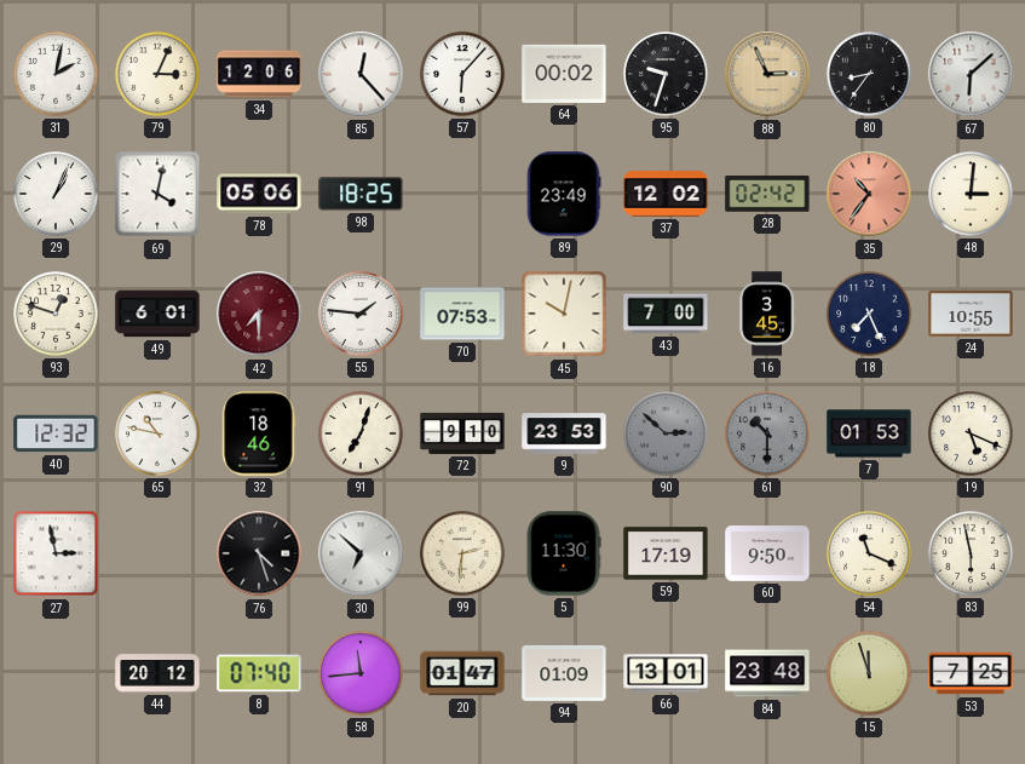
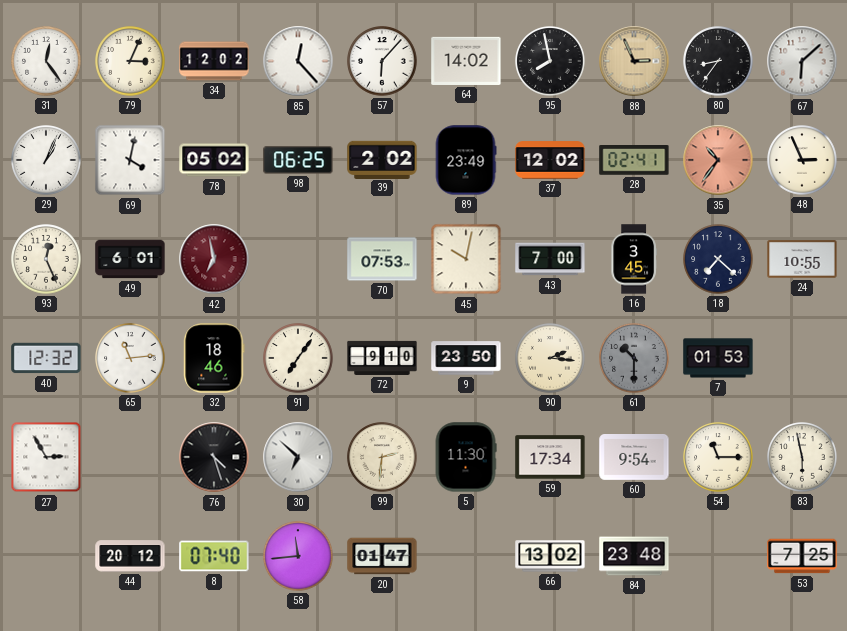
31: 2:02 -> 12:24 (46, 61)
34: 12:06 -> 12:02 (214, 61)
64: 00:02 -> 14:02 (466, 61)
95: 9:33 -> 7:58 (550, 61)
78: 05:06 -> 05:02 (214, 160)
98: 18:25 -> 06:25 (298, 160)
39: none -> 2:02 (382, 159)
28: 02:42 -> 02:41 (634, 160)
48: 3:01 -> 2:56 (802, 160)
93: 12:48 -> 12:26 (46, 259)
42: 7:30 -> 6:58 (214, 259)
55: 1:46 -> none (361, 314)
18: 7:26 -> 7:22 (718, 259)
65: 10:47 -> 11:14 (130, 358)
91: 7:03 -> 7:06 (298, 358)
9: 23:53 -> 23:50 (466, 358)
90: 2:52 -> 2:16 (550, 358)
90 dial: grey -> cream (550, 358)
19: 5:19 -> none (971, 433)
27: 2:58 -> 2:55 (46, 457)
59: 17:19 -> 17:34 (550, 457)
60: 9:50 -> 9:54 (634, 458)
54: 11:19 -> 11:15 (718, 457)
94: 01:09 -> none (564, 673)
66: 13:01 -> 13:02 (550, 556)
15: 11:57 -> none (869, 673)
